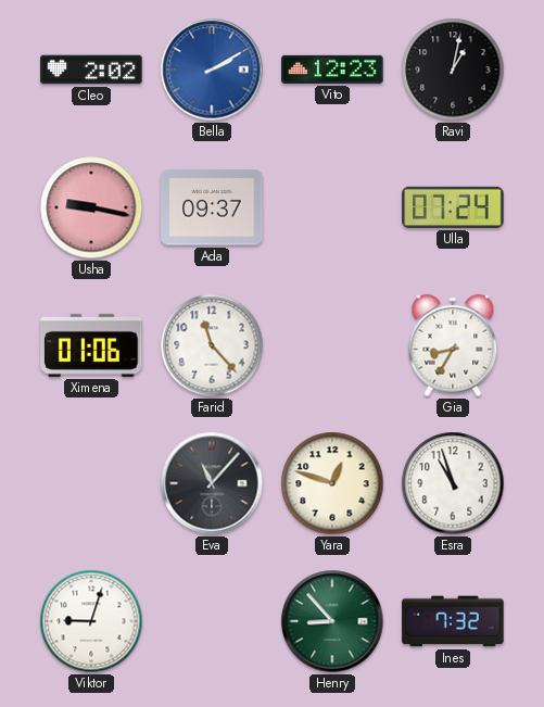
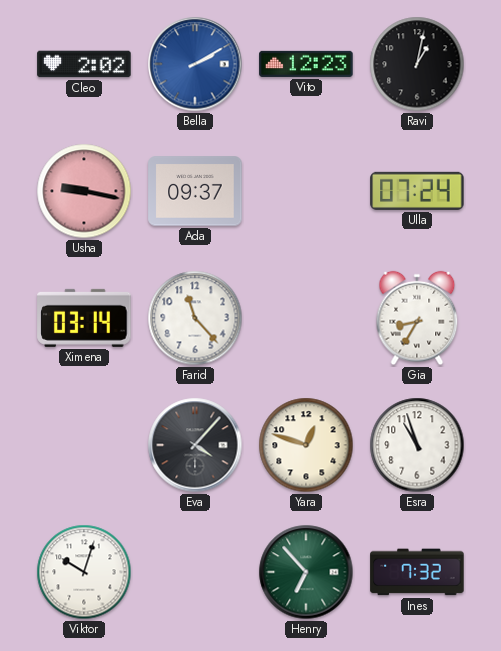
Ximena: 01:06 -> 03:14 (84, 318)
Eva: 11:07 -> 4:07 (195, 445)
Viktor: 9:03 -> 10:03 (84, 572)
Henry: 8:53 -> 6:53 (306, 572)
